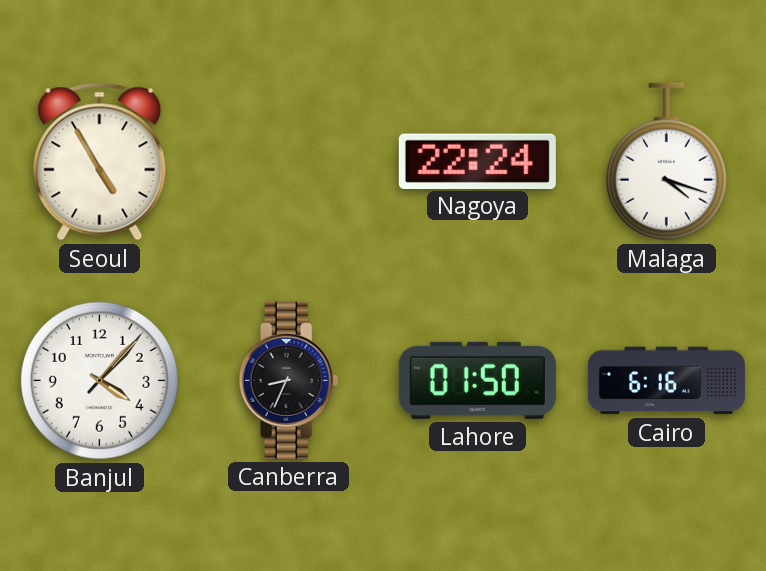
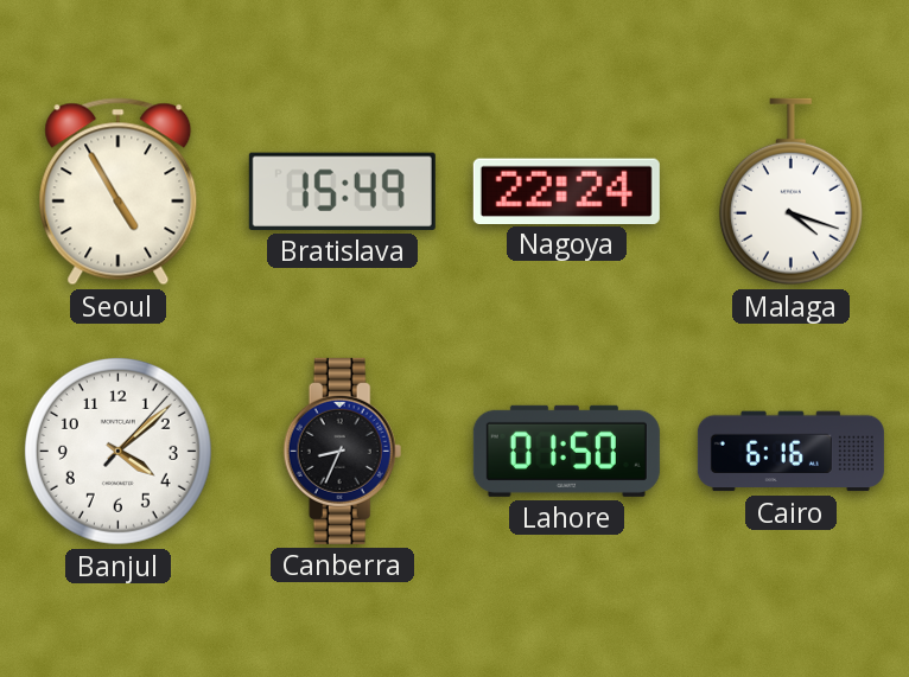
Bratislava: none -> 15:49 (342, 191)
Banjul: 4:07 -> 4:08 (117, 451)
